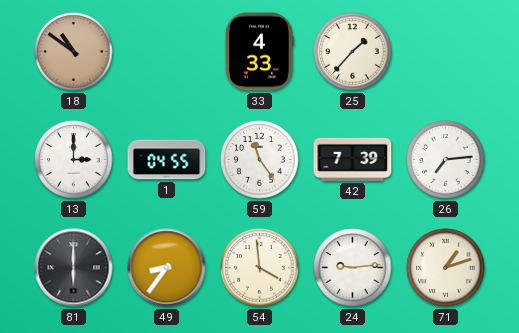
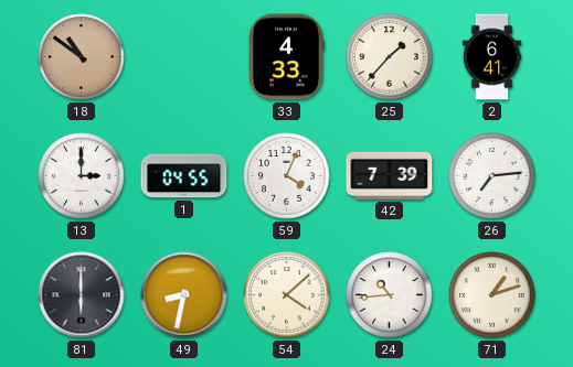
2: none -> 6:41 (492, 57)
59: 11:24 -> 4:04 (287, 176)
49: 8:36 -> 8:32 (184, 295)
54: 3:59 -> 4:08 (287, 295)
24: 9:14 -> 10:44 (390, 295)
